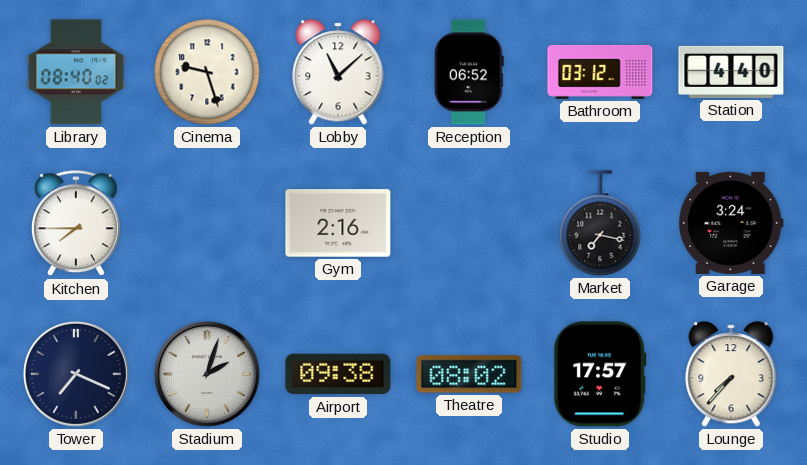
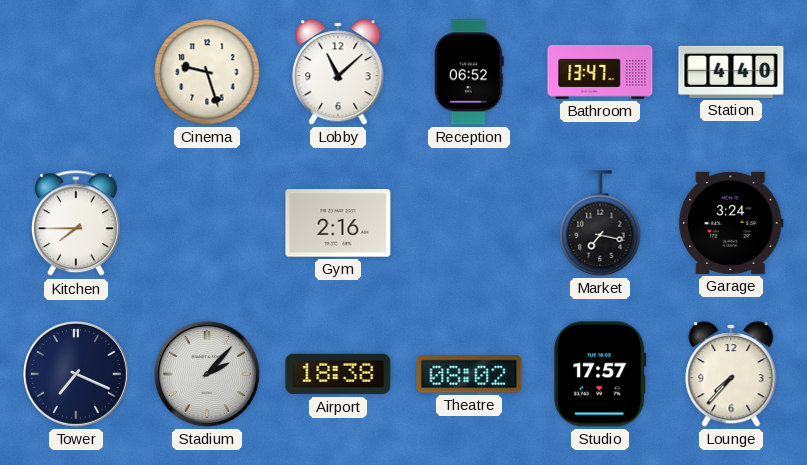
Library: 08:40 -> none (76, 72)
Bathroom: 03:12 -> 13:47 (600, 72)
Stadium: 2:03 -> 2:07 (207, 374)
Airport: 09:38 -> 18:38 (338, 374)
